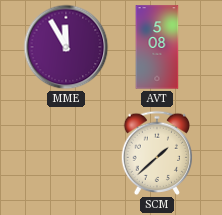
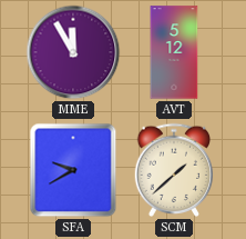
AVT: 5:08 -> 5:12 (174, 52)
SFA: none -> 9:40 (73, 170)
